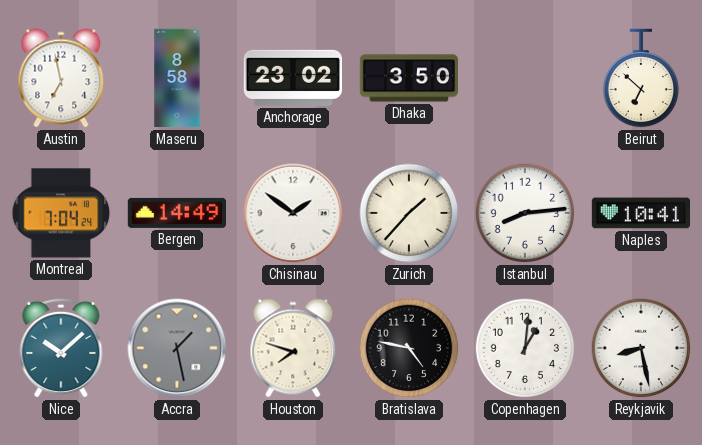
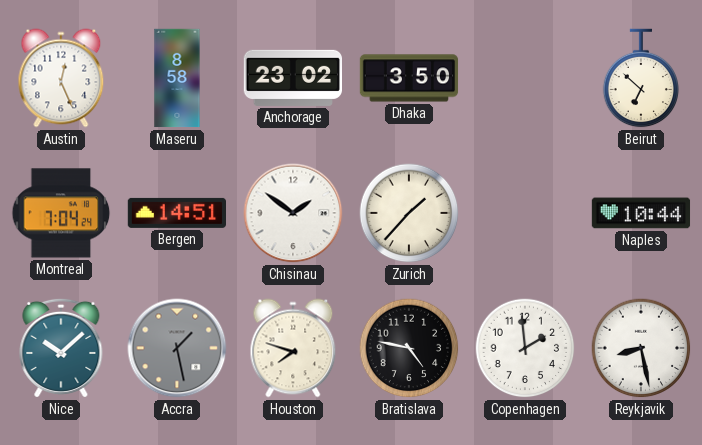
Austin: 6:58 -> 12:26 (61, 78)
Bergen: 14:49 -> 14:51 (176, 213)
Istanbul: 8:14 -> none (525, 213)
Naples: 10:41 -> 10:44 (641, 213)
Copenhagen: 1:01 -> 1:59 (525, 348)
